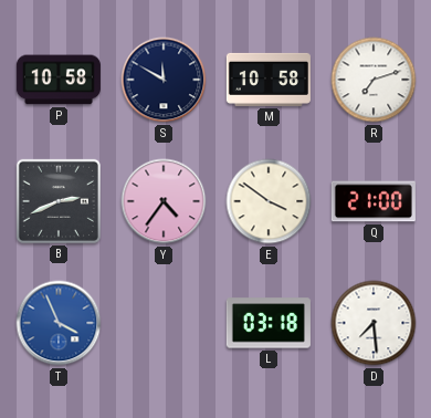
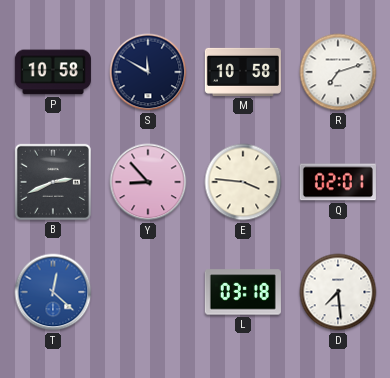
Y: 4:36 -> 8:53 (148, 182)
E: 3:51 -> 3:46 (243, 182)
Q: 21:00 -> 02:01 (338, 182)
T: 3:56 -> 12:22 (53, 292)
